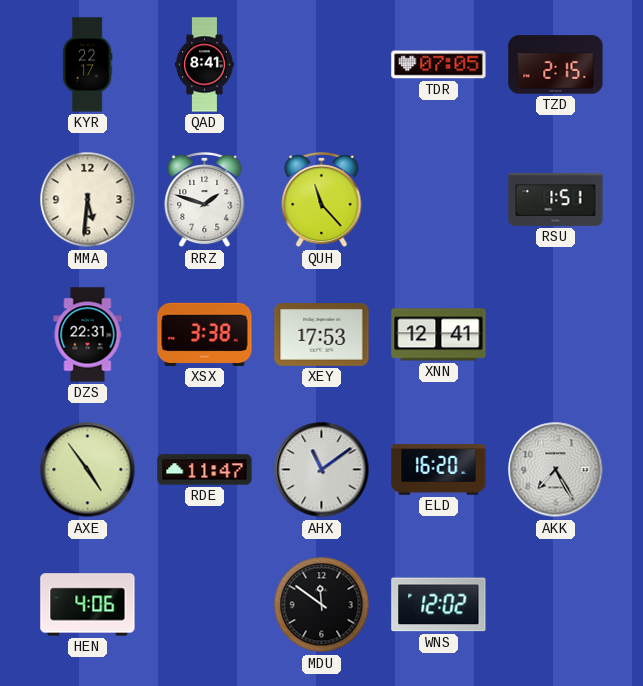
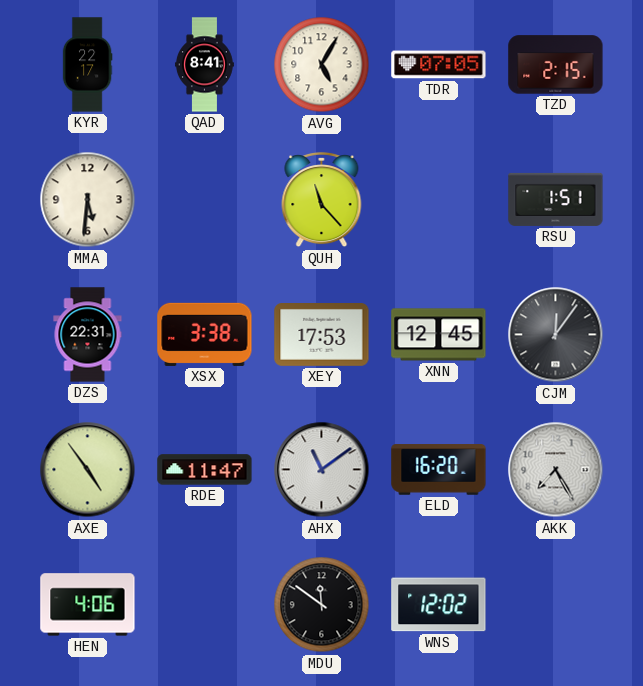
AVG: none -> 5:05 (322, 65)
RRZ: 1:48 -> none (205, 200)
XNN: 12:41 -> 12:45 (439, 335)
CJM: none -> 12:06 (556, 335)
